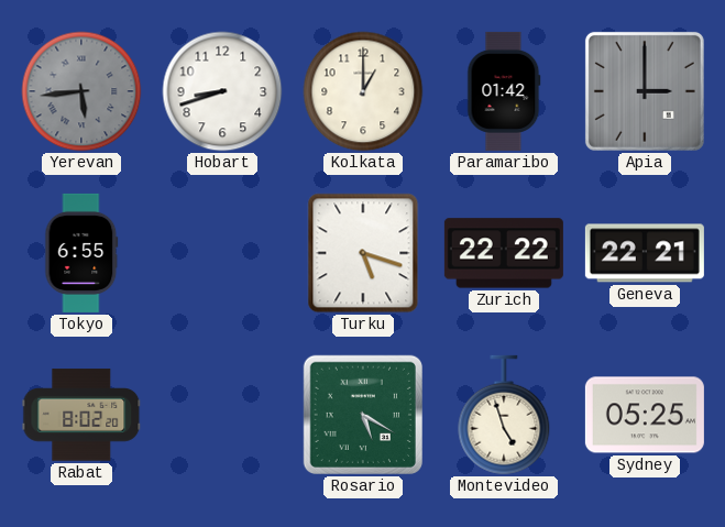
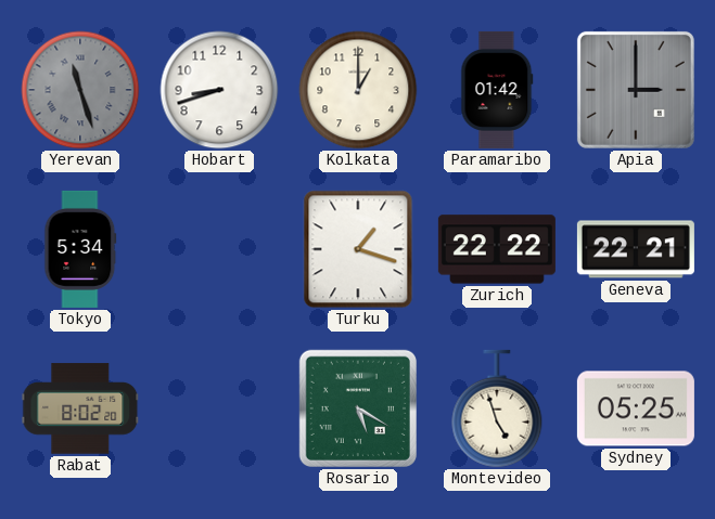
Yerevan: 5:44 -> 11:27 (80, 90)
Tokyo: 6:55 -> 5:34 (80, 249)
Turku: 5:18 -> 1:18 (358, 249)
